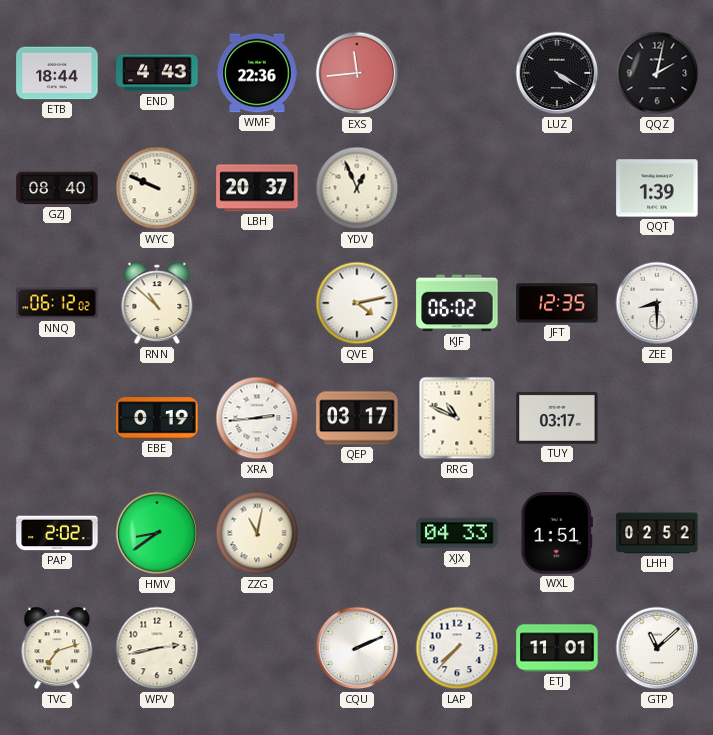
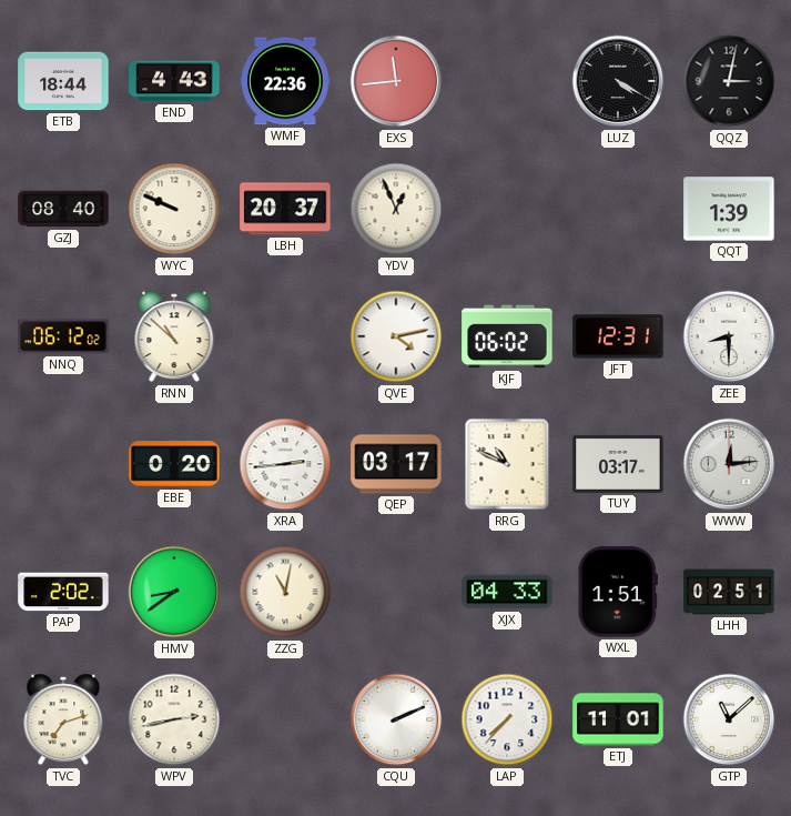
QQZ: 2:02 -> 3:02 (729, 81)
JFT: 12:35 -> 12:31 (618, 336)
EBE: 0:19 -> 0:20 (174, 464)
WWW: none -> 12:14 (729, 464)
LHH: 02:52 -> 02:51 (729, 592)
